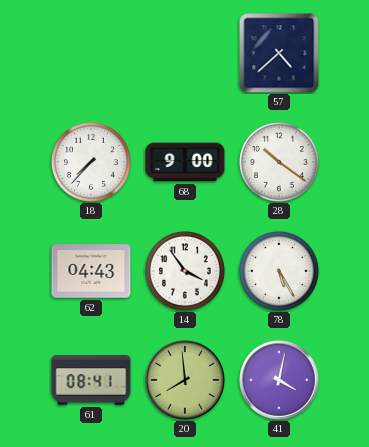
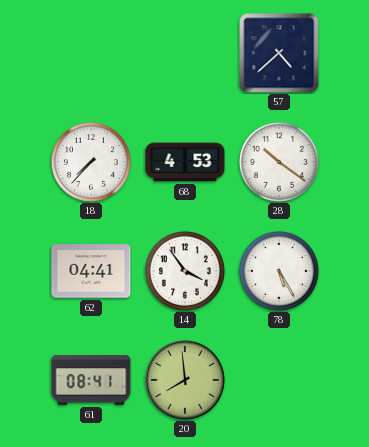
68: 9:00 -> 4:53 (185, 162)
62: 04:43 -> 04:41 (91, 271)
41: 4:02 -> none (279, 380)
